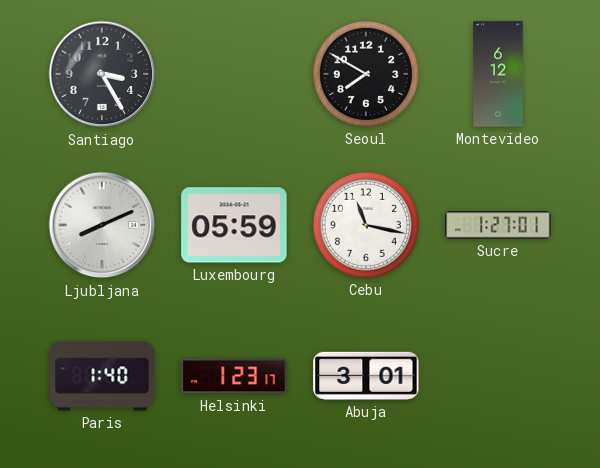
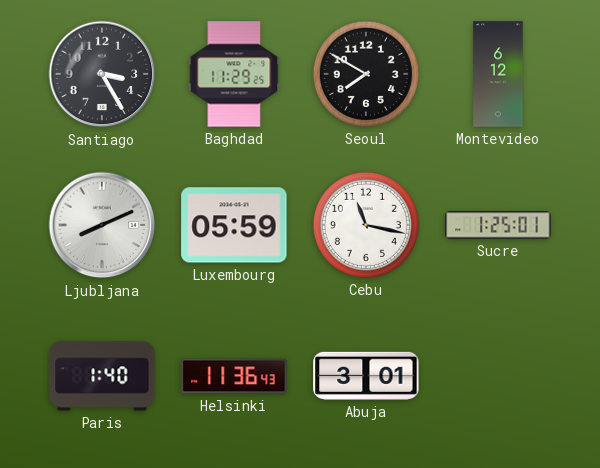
Baghdad: none -> 11:29 (234, 74)
Sucre: 1:27 -> 1:25 (498, 225)
Helsinki: 1:23 -> 11:36 (234, 376)
